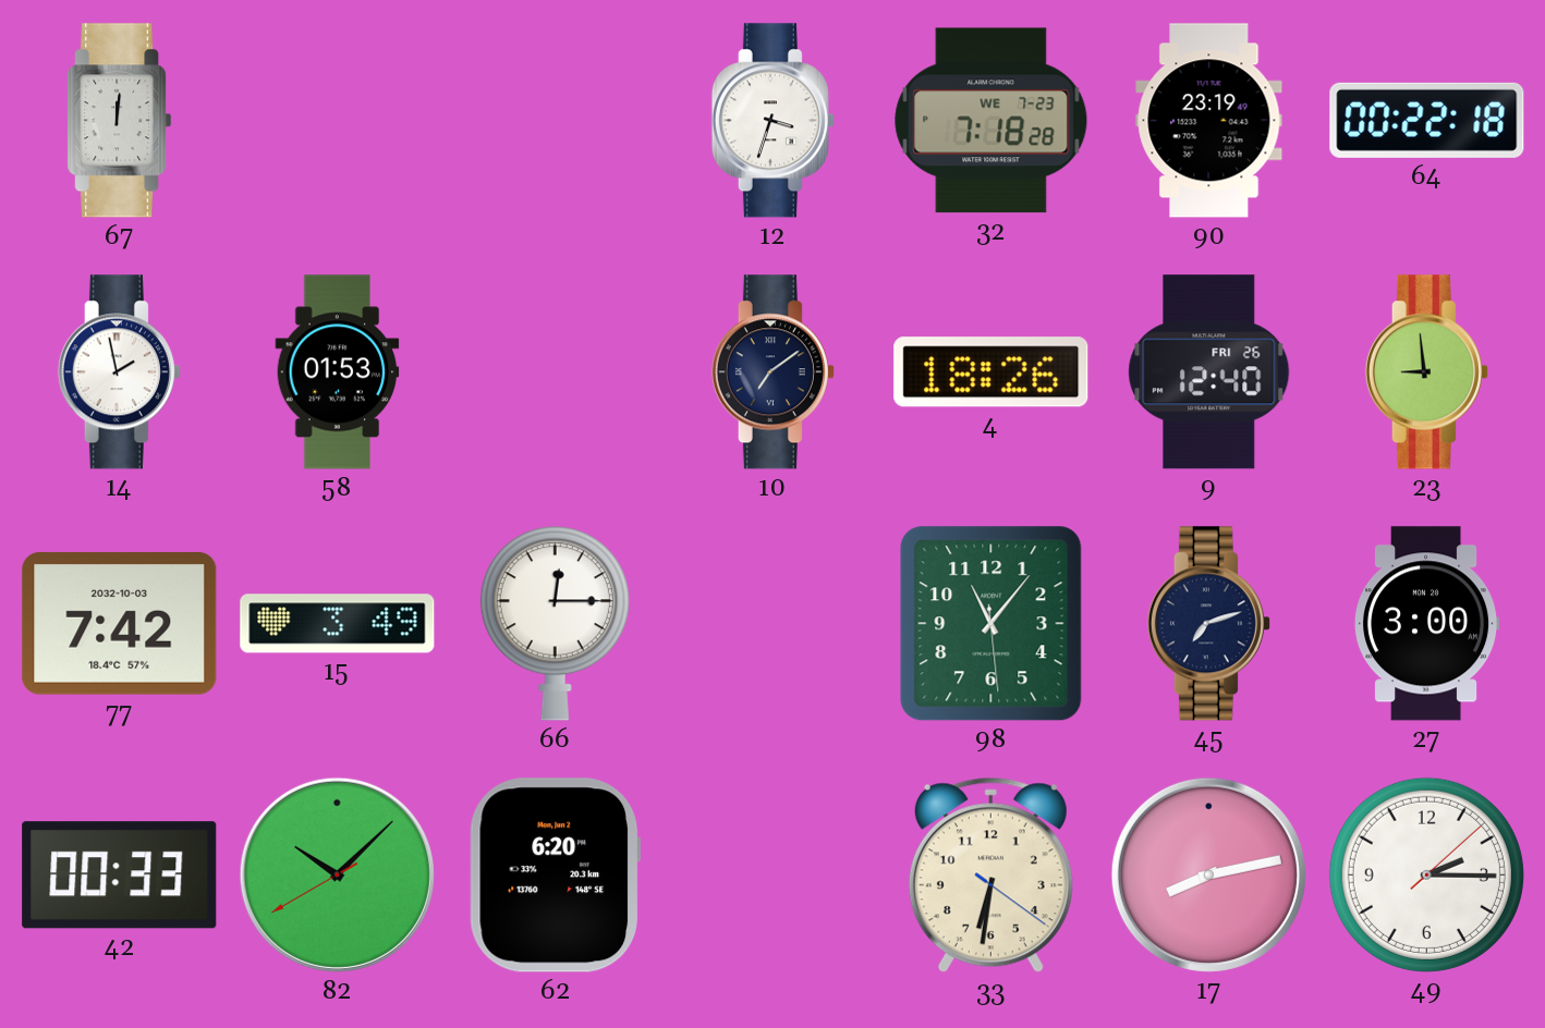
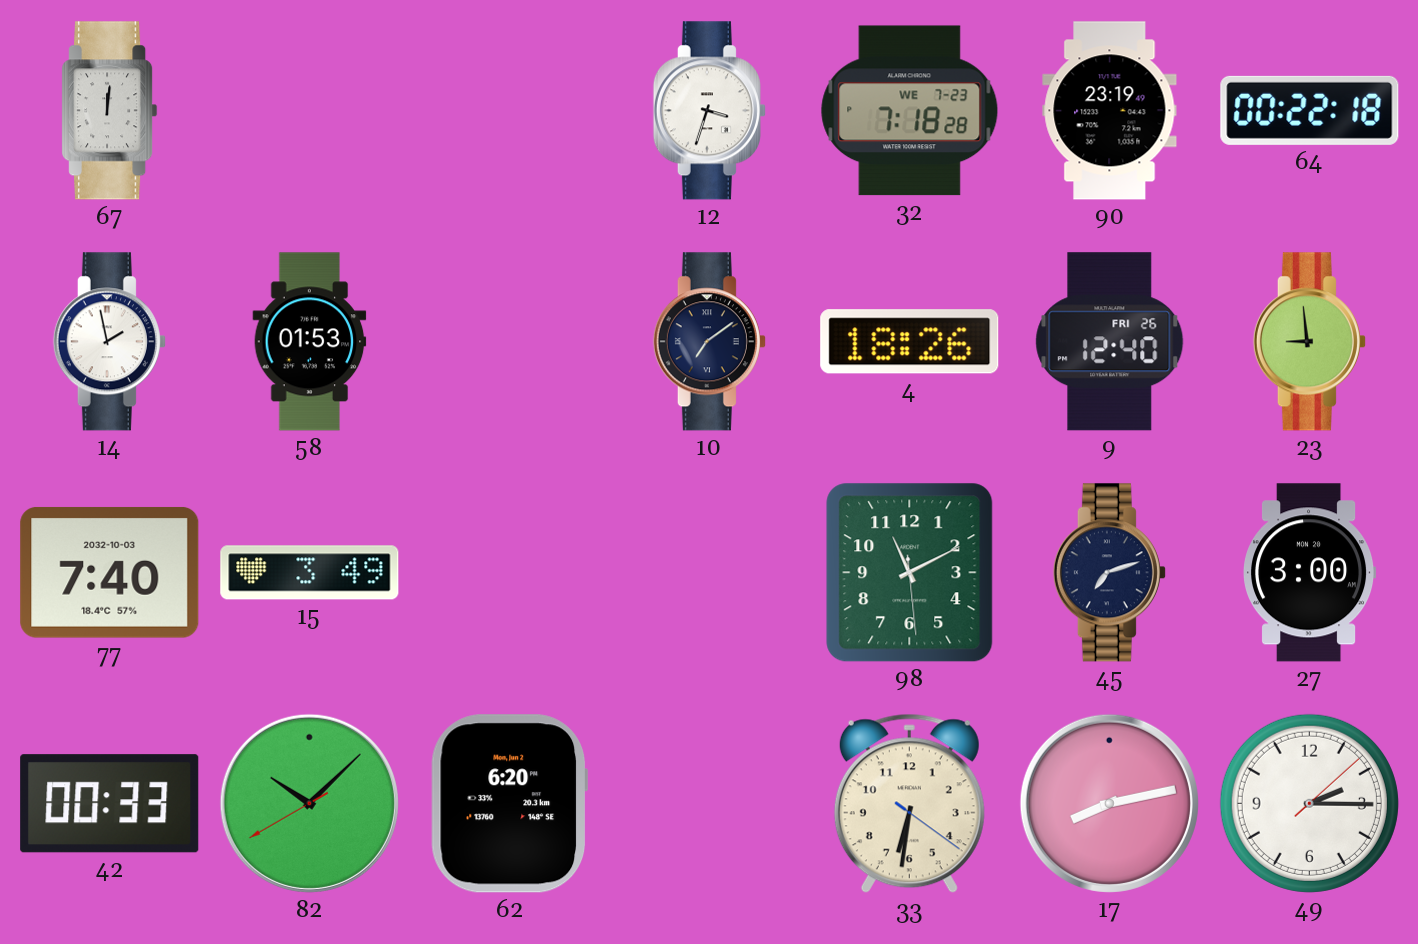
77: 7:42 -> 7:40 (110, 572)
66: 12:15 -> none (555, 624)
98: 11:06 -> 11:10 (910, 573)
